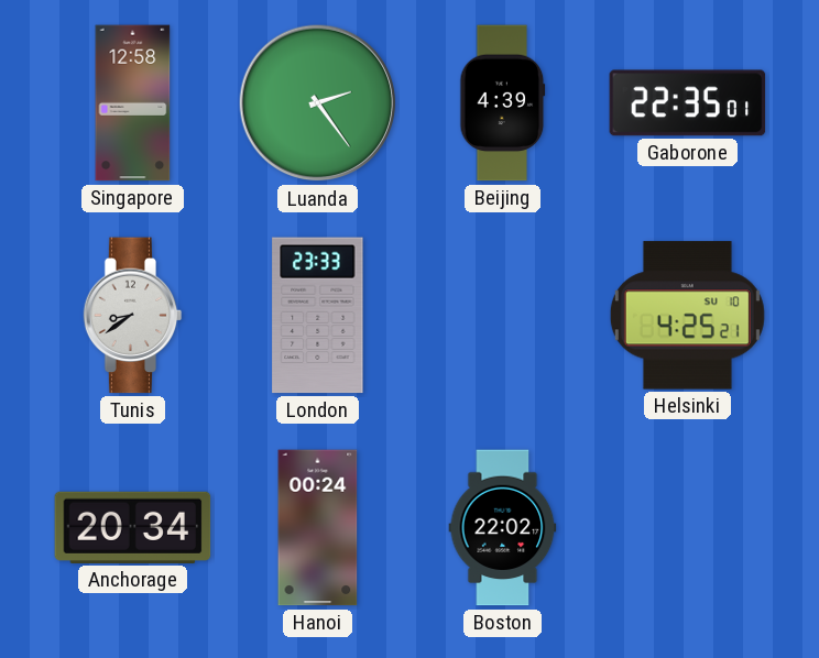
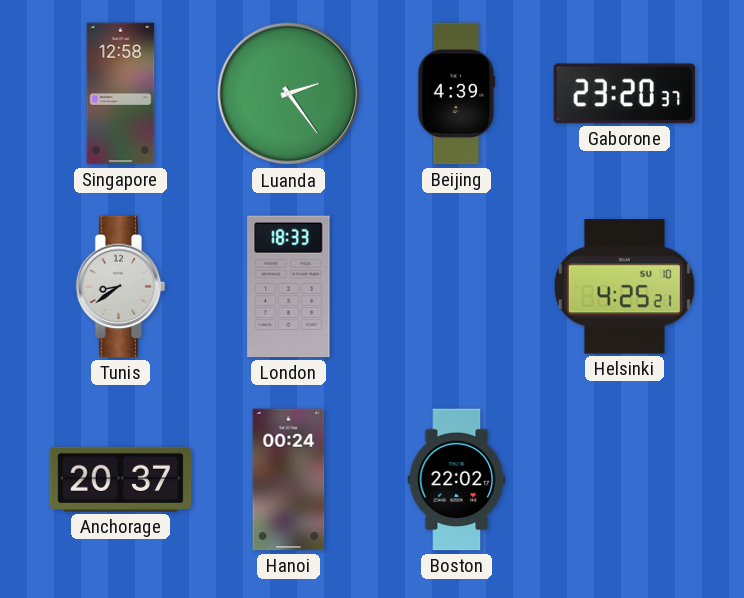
Gaborone: 22:35 -> 23:20 (625, 94)
London: 23:33 -> 18:33 (289, 287)
Anchorage: 20:34 -> 20:37 (121, 479)
